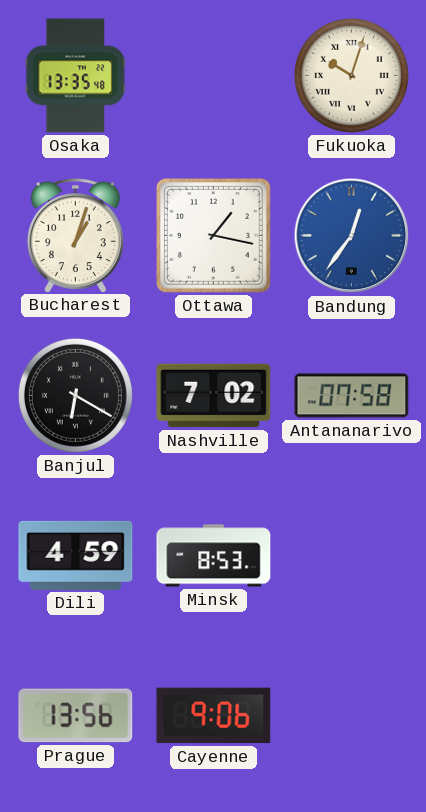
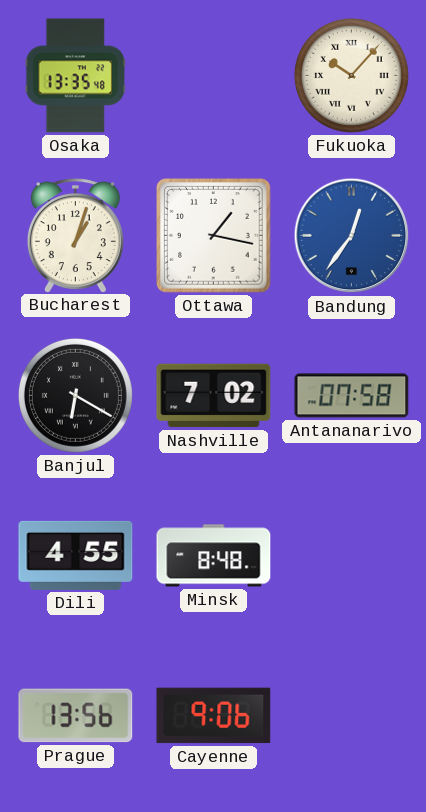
Fukuoka: 10:03 -> 10:07 (351, 75)
Dili: 4:59 -> 4:55 (76, 555)
Minsk: 8:53 -> 8:48 (214, 556)
